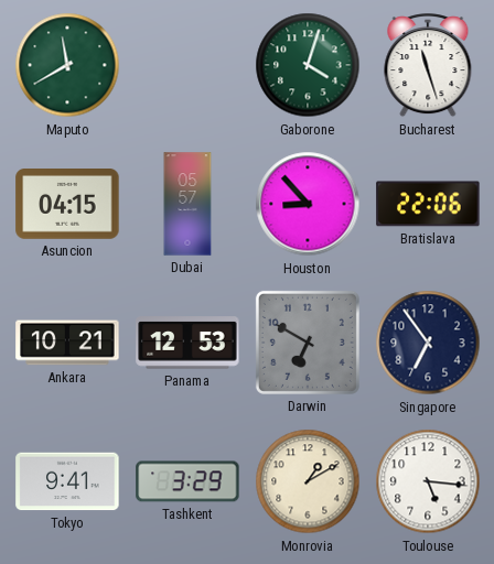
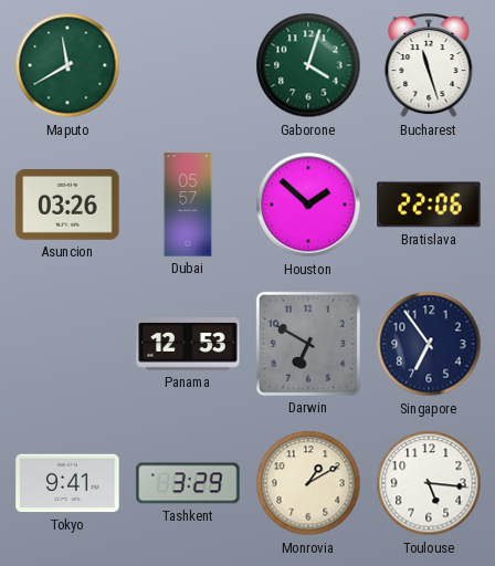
Asuncion: 04:15 -> 03:26 (67, 206)
Houston: 8:53 -> 1:52 (308, 205)
Ankara: 10:21 -> none (67, 343)
